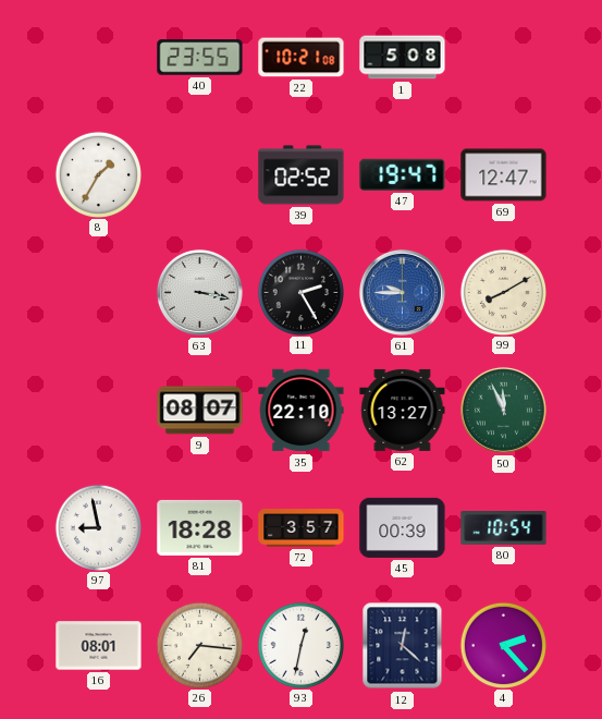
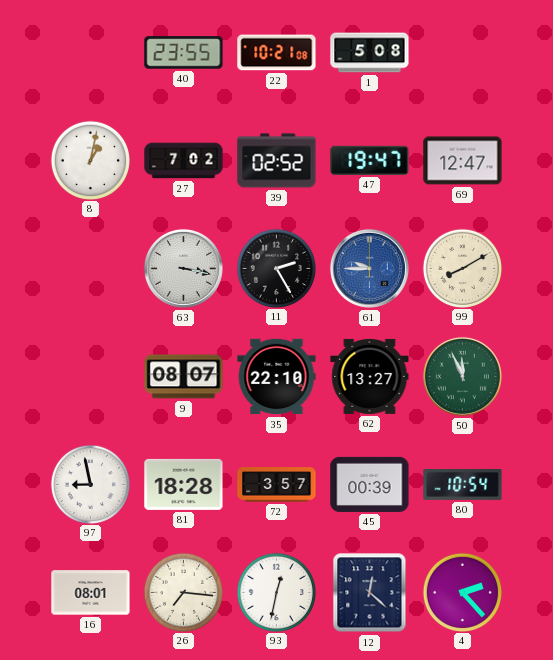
8: 1:35 -> 1:02 (90, 160)
27: none -> 7:02 (184, 161)
